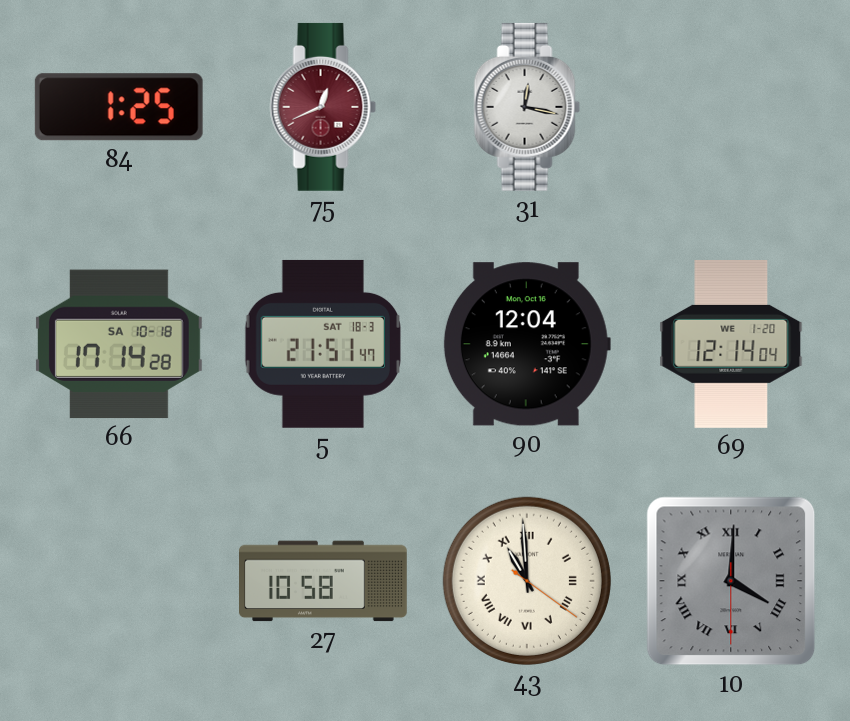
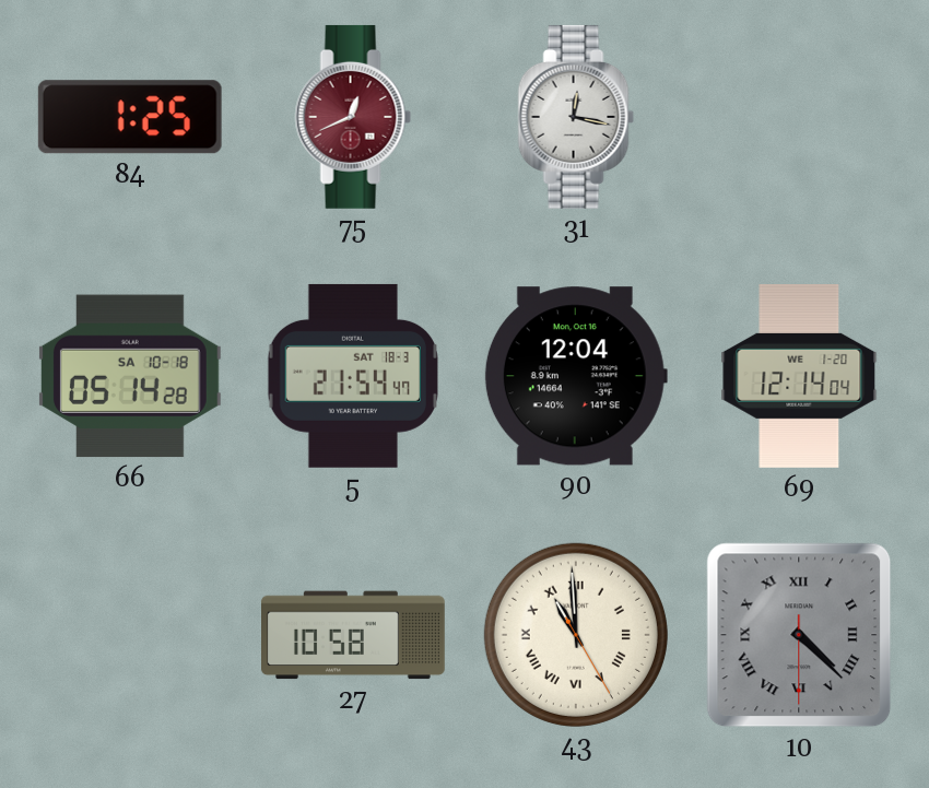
66: 17:14 -> 05:14 (130, 376)
5: 21:51 -> 21:54 (353, 376)
43: 10:59:21 -> 10:59:25 (576, 635)
10: 4:00 -> 4:22 (799, 635)
